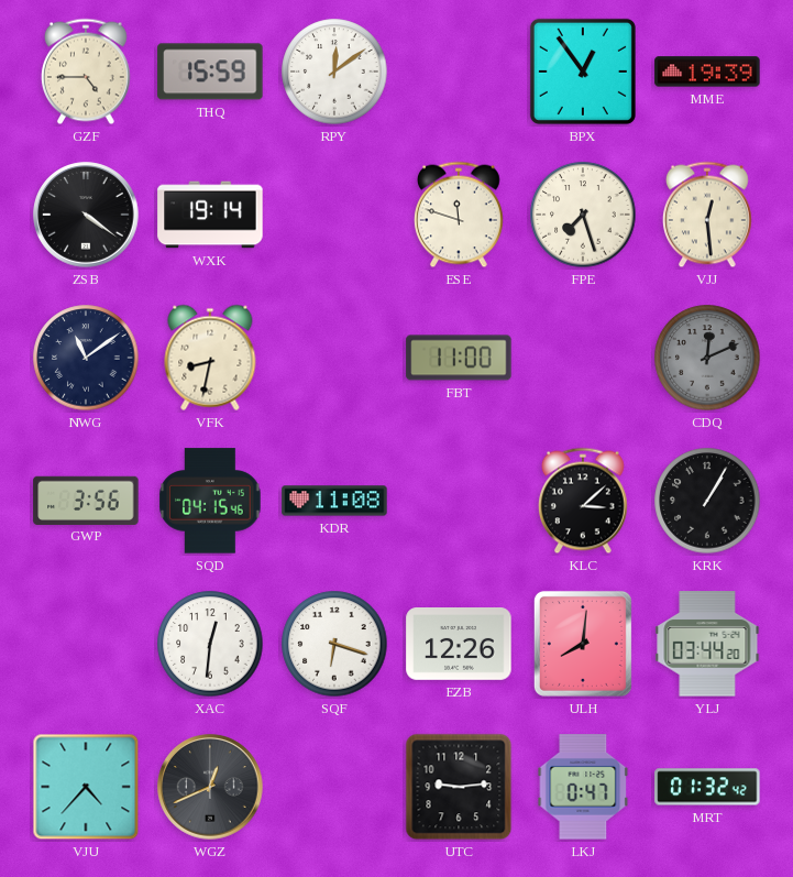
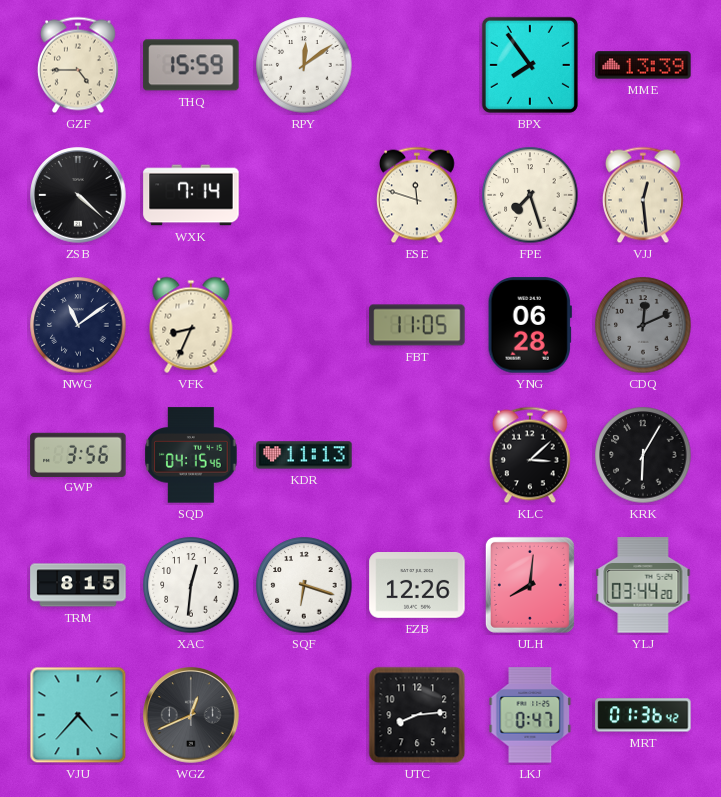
BPX: 12:54 -> 7:54 (530, 65)
MME: 19:39 -> 13:39 (643, 65)
ZSB: 4:21 -> 4:22 (78, 195)
WXK: 19:14 -> 7:14 (191, 195)
VFK: 8:32 -> 8:34 (191, 325)
FBT: 11:00 -> 11:05 (417, 325)
YNG: none -> 06:28 (530, 325)
KDR: 11:08 -> 11:13 (304, 455)
KRK: 1:05 -> 6:05 (643, 455)
TRM: none -> 8:15 (78, 585)
UTC: 9:14 -> 8:14 (417, 715)
MRT: 01:32 -> 01:36 (643, 715)
